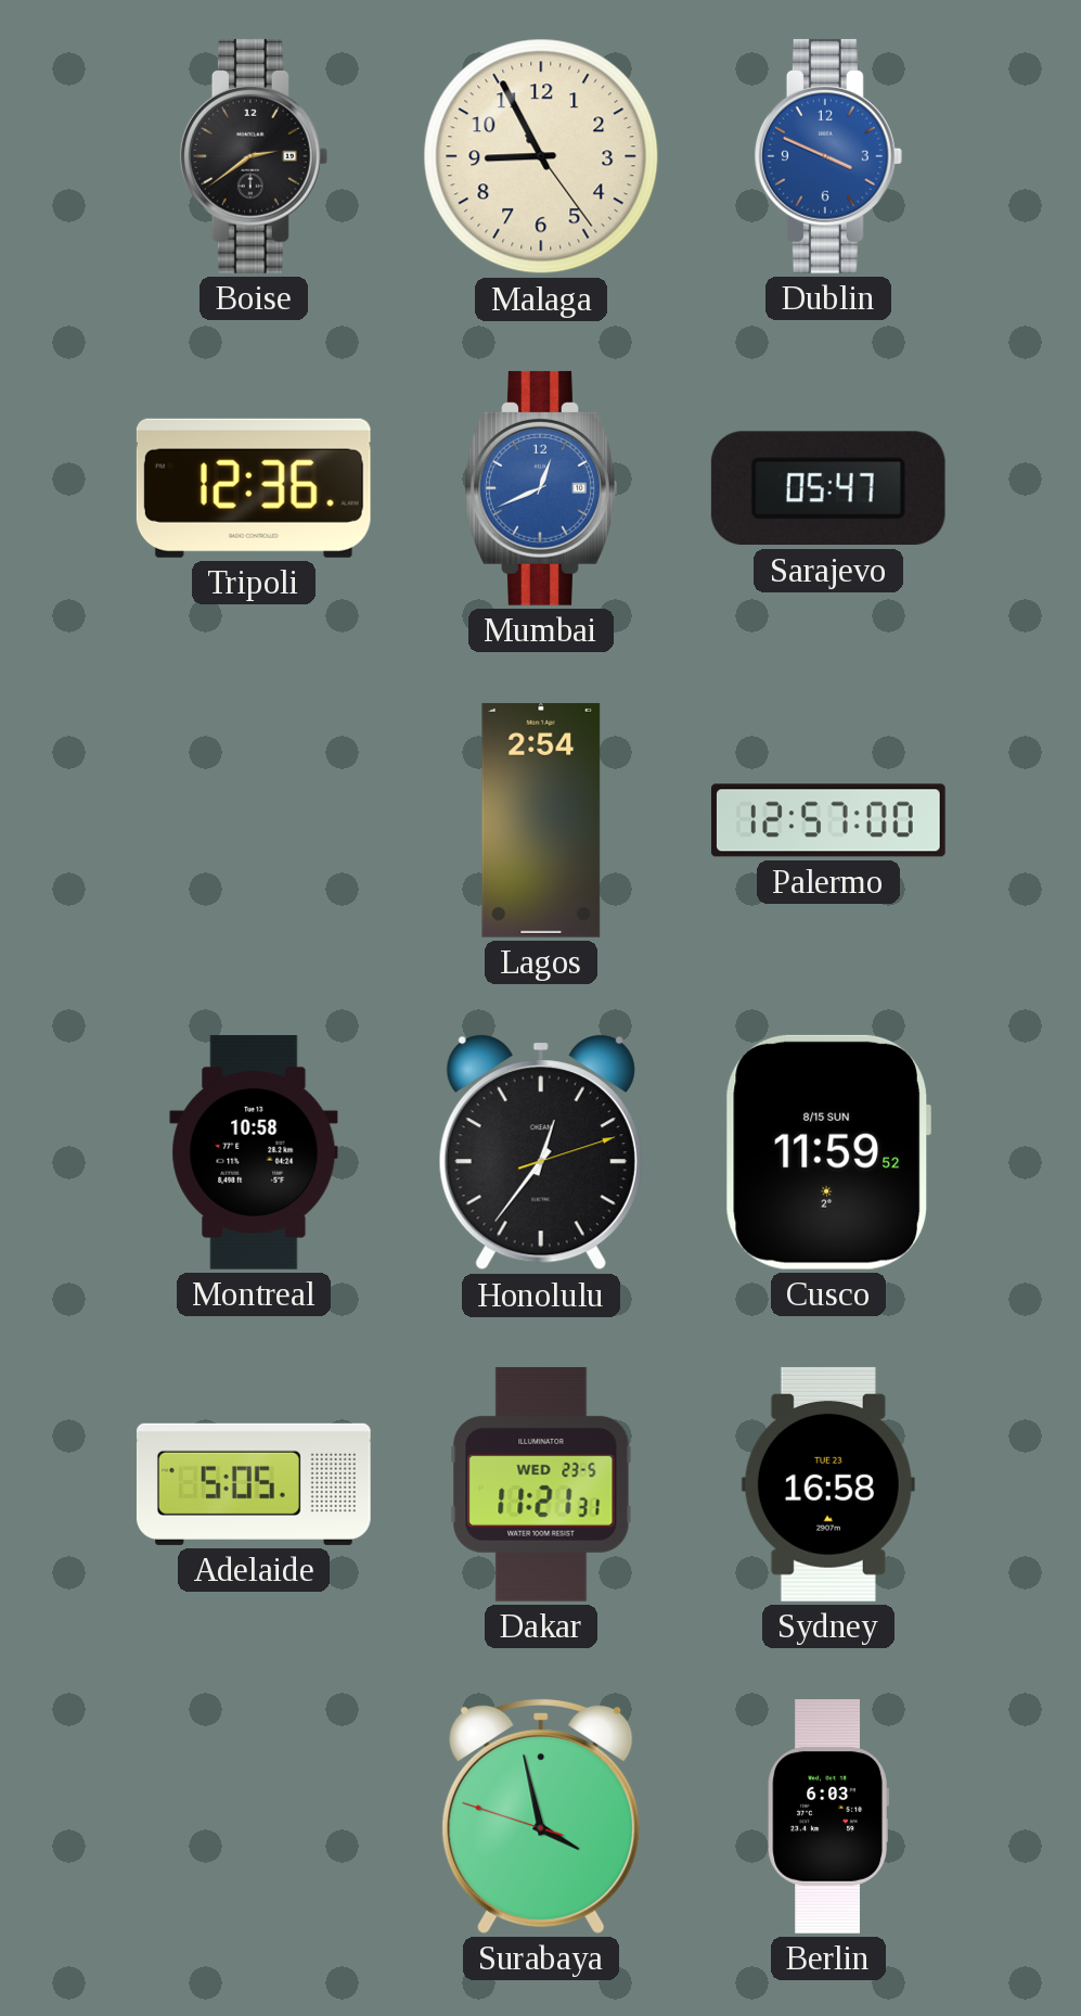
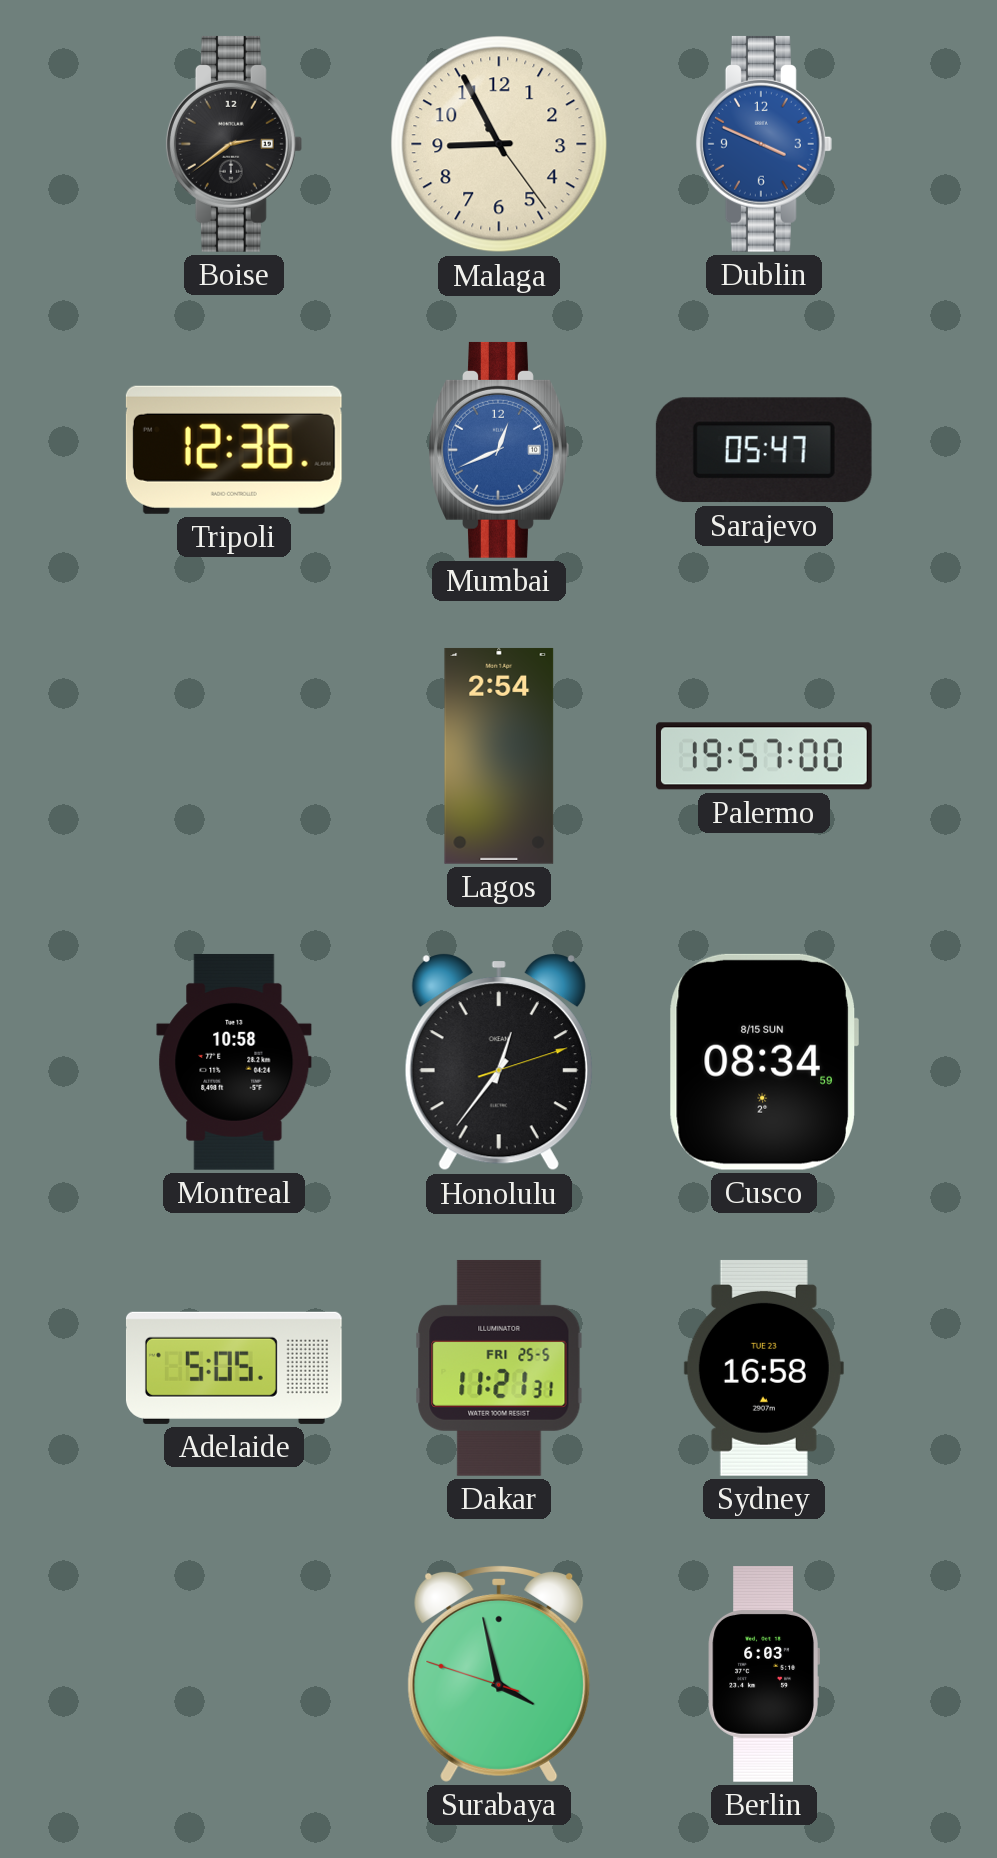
Palermo: 12:57 -> 19:57 (764, 756)
Cusco: 11:59 -> 08:34 (764, 1062)
Dakar date: WED 23-5 -> FRI 25-5 (499, 1368)
